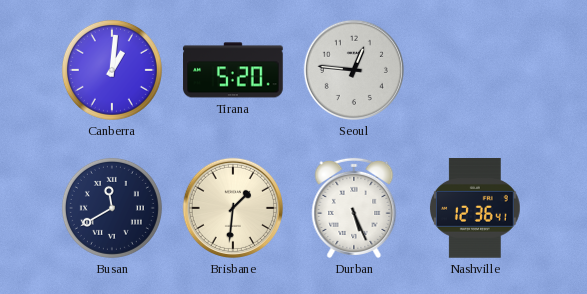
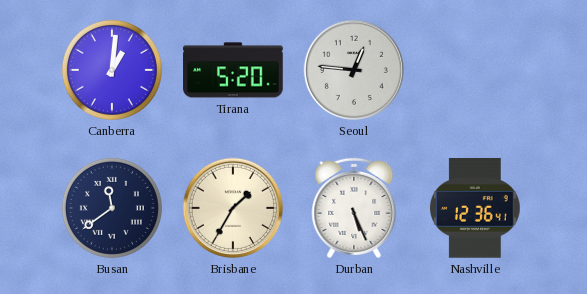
Busan: 11:40 -> 11:39 (112, 208)
Brisbane: 1:31 -> 1:35 (233, 208)
